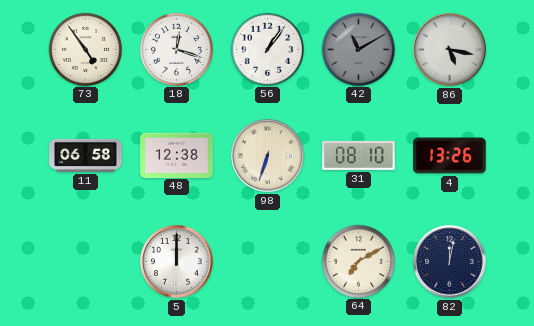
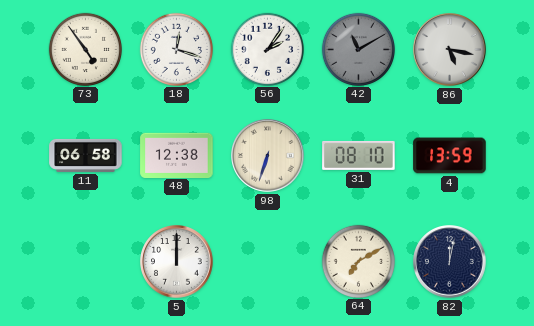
56: 1:06 -> 2:06 (267, 49)
4: 13:26 -> 13:59 (450, 156)
